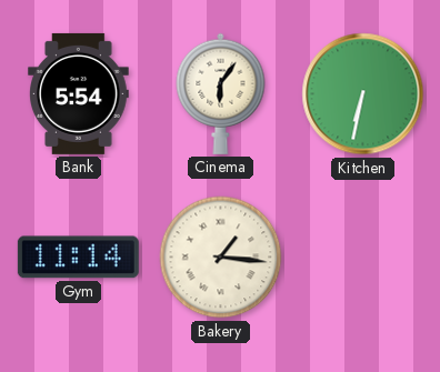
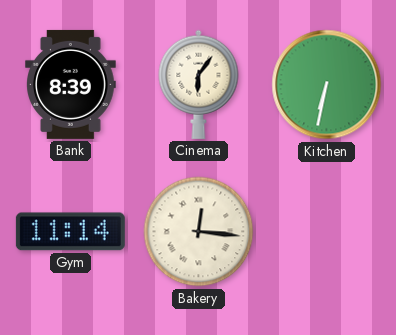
Bank: 5:54 -> 8:39 (71, 84)
Bakery: 1:16 -> 12:16 (199, 232)
